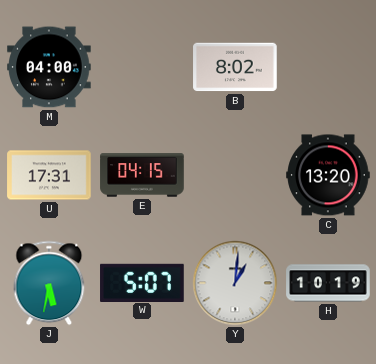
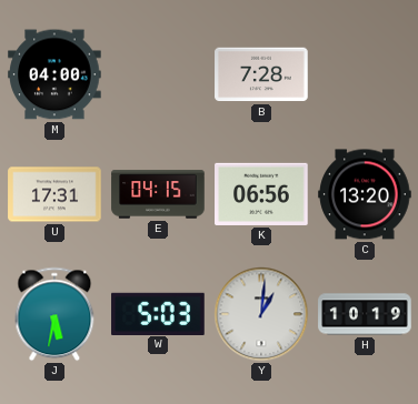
B: 8:02 -> 7:28 (261, 74)
K: none -> 06:56 (261, 194)
W: 5:07 -> 5:03 (158, 313)
